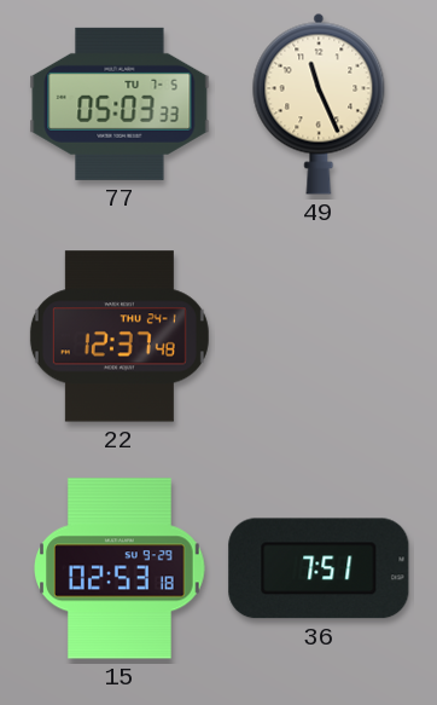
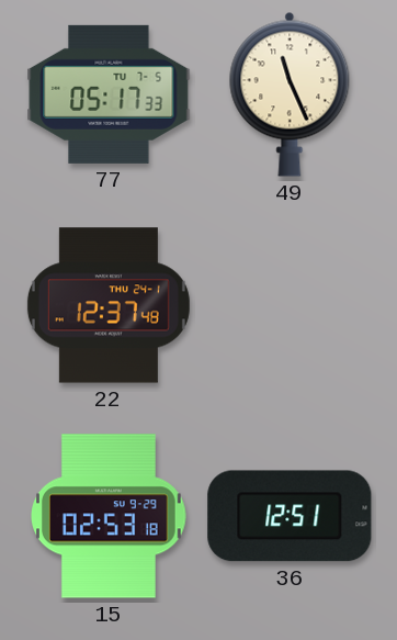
77: 05:03 -> 05:17 (109, 94)
36: 7:51 -> 12:51 (290, 516)
